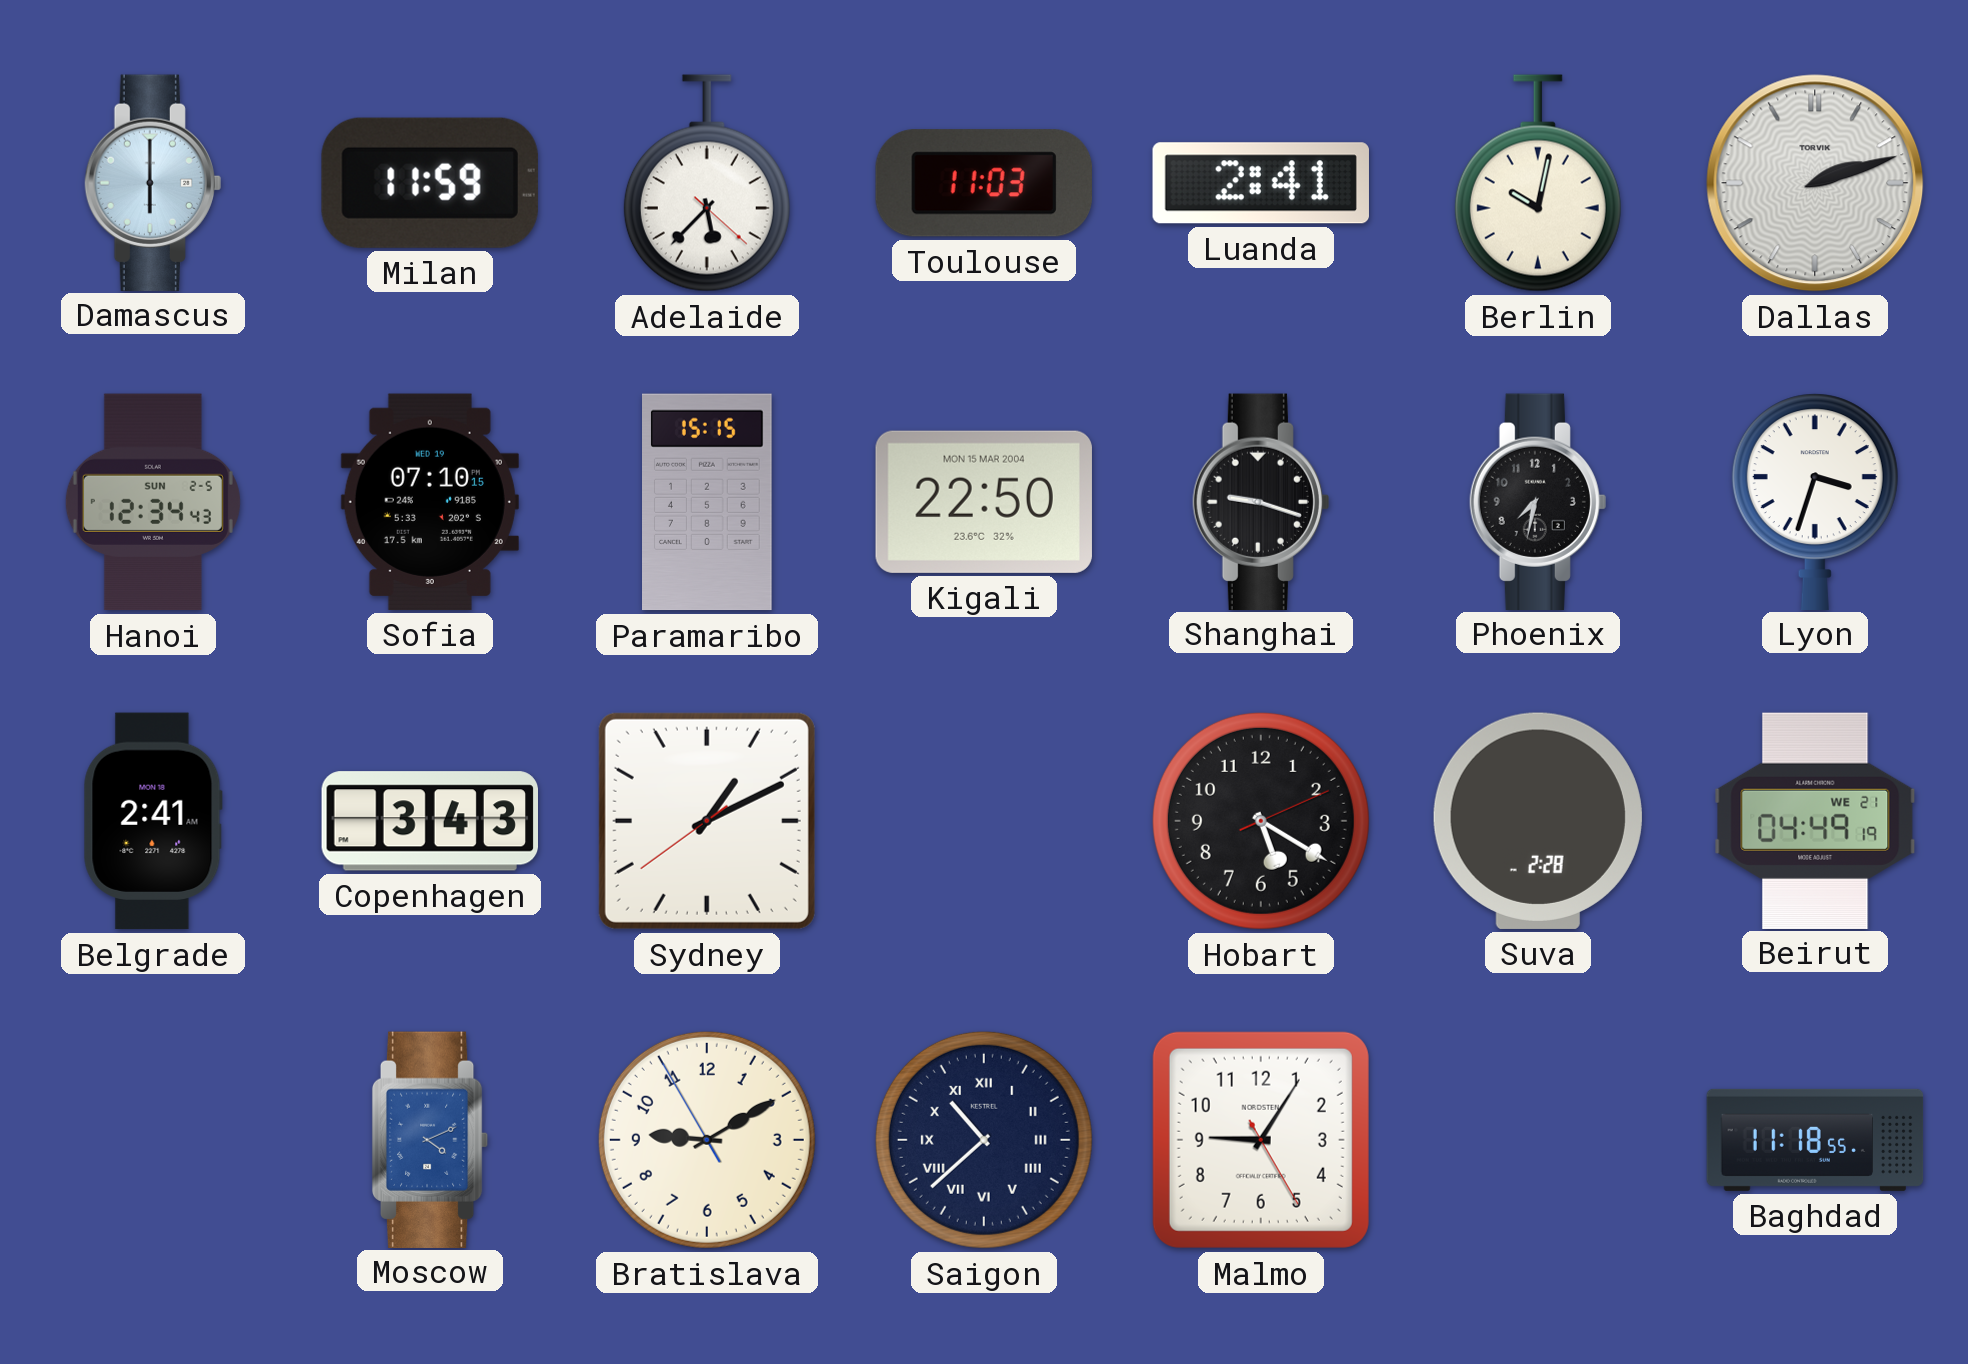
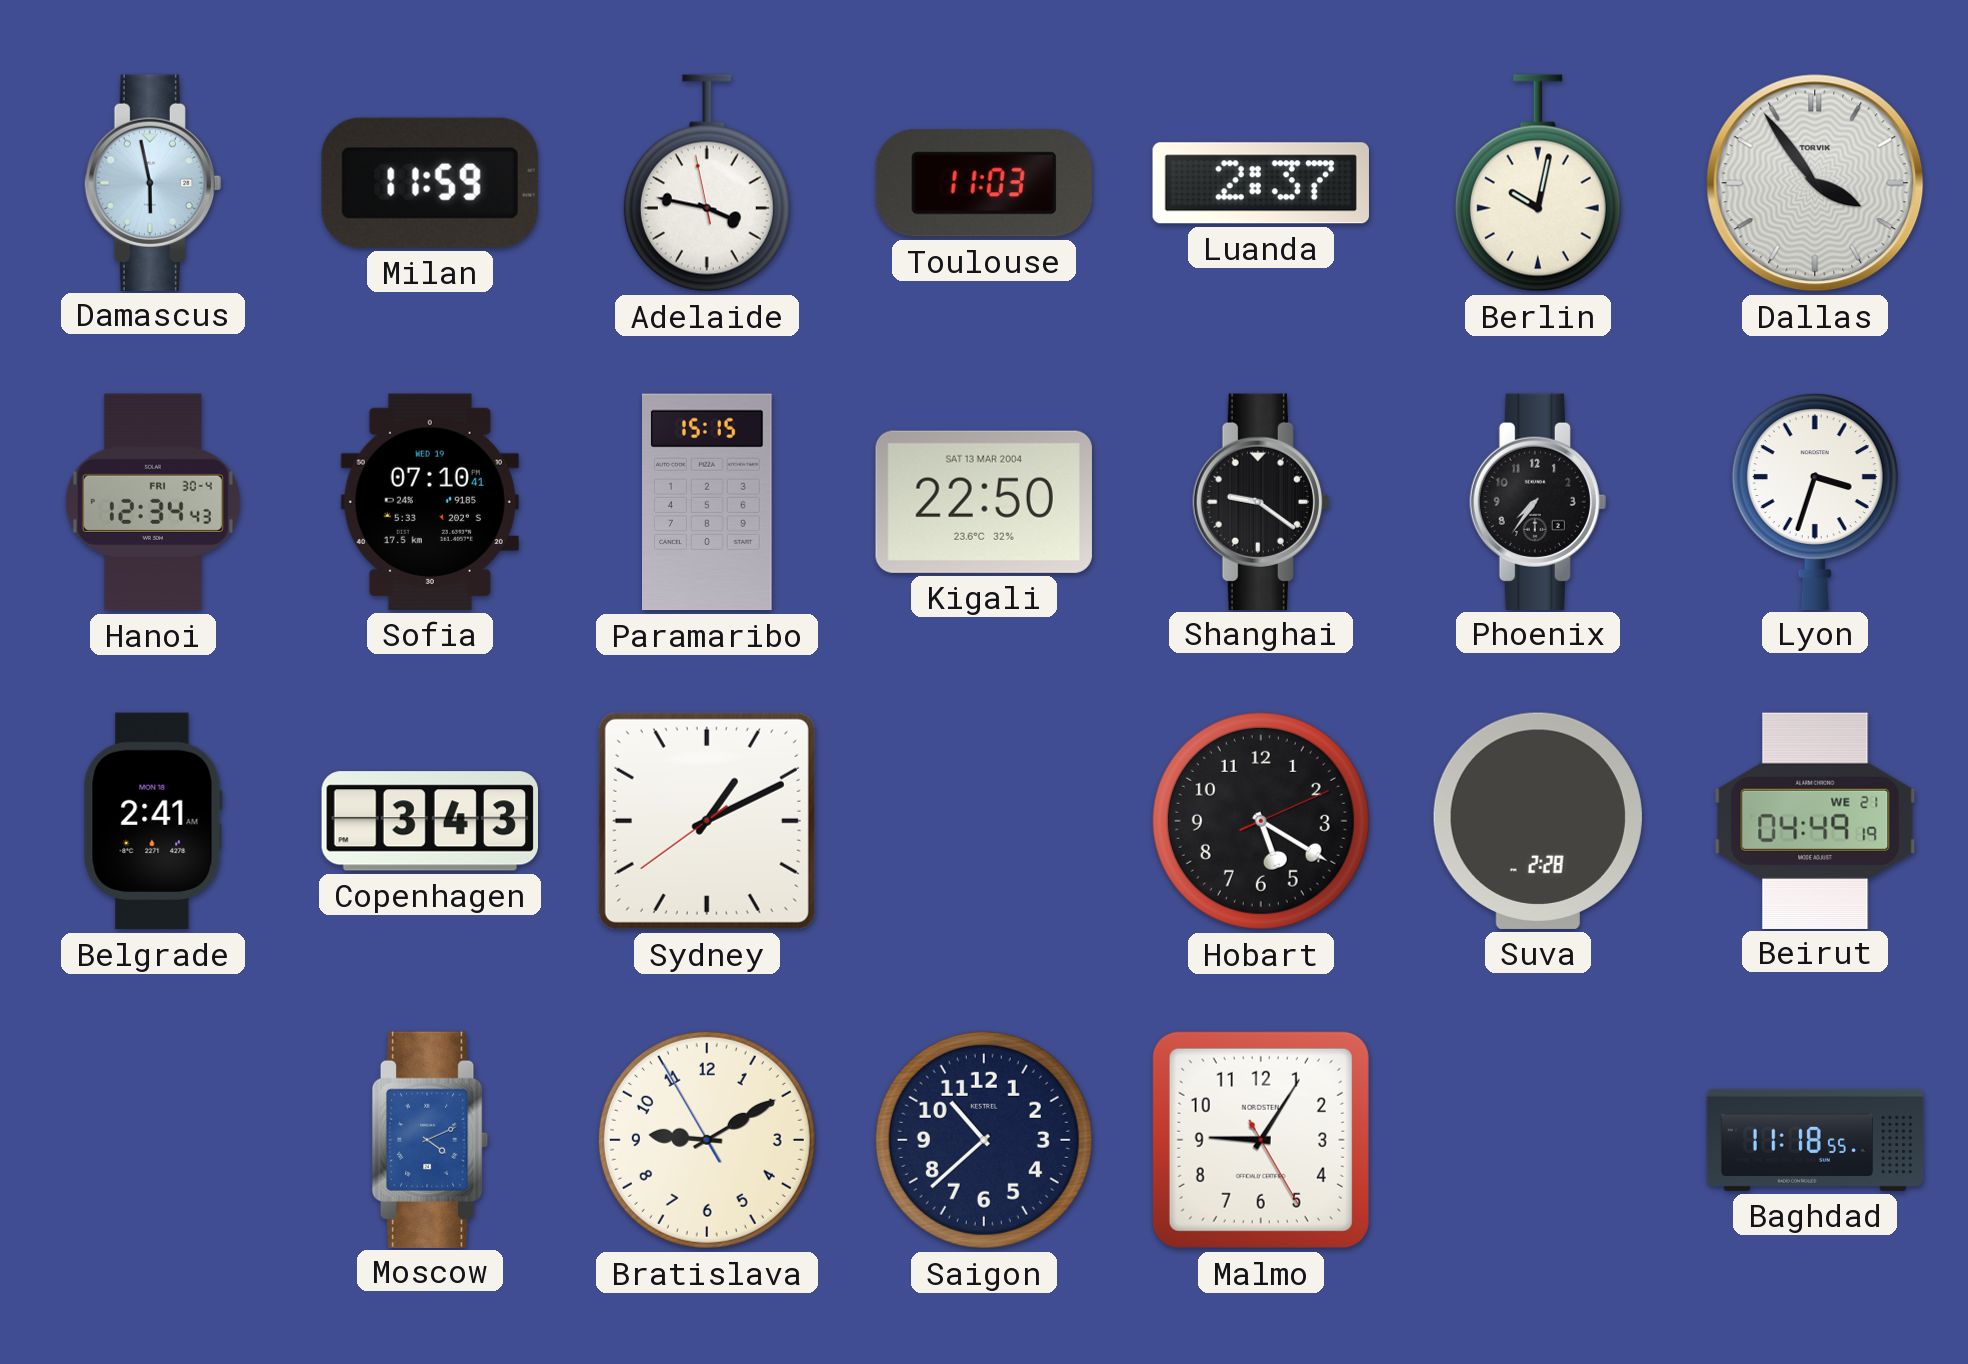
Damascus: 6:00 -> 5:58 (153, 182)
Adelaide: 5:37 -> 3:46 (707, 183)
Luanda: 2:41 -> 2:37 (1261, 183)
Dallas: 2:12 -> 3:54 (1815, 183)
Hanoi date: SUN 2-5 -> FRI 30-4 (153, 502)
Sofia: 07:10:15 -> 07:10:41 (430, 502)
Kigali date: MON 15 MAR 2004 -> SAT 13 MAR 2004 (984, 502)
Shanghai: 9:18 -> 9:21 (1261, 501)
Phoenix: 7:32 -> 7:36 (1538, 501)
Saigon numerals: Roman -> Arabic (984, 1140)
